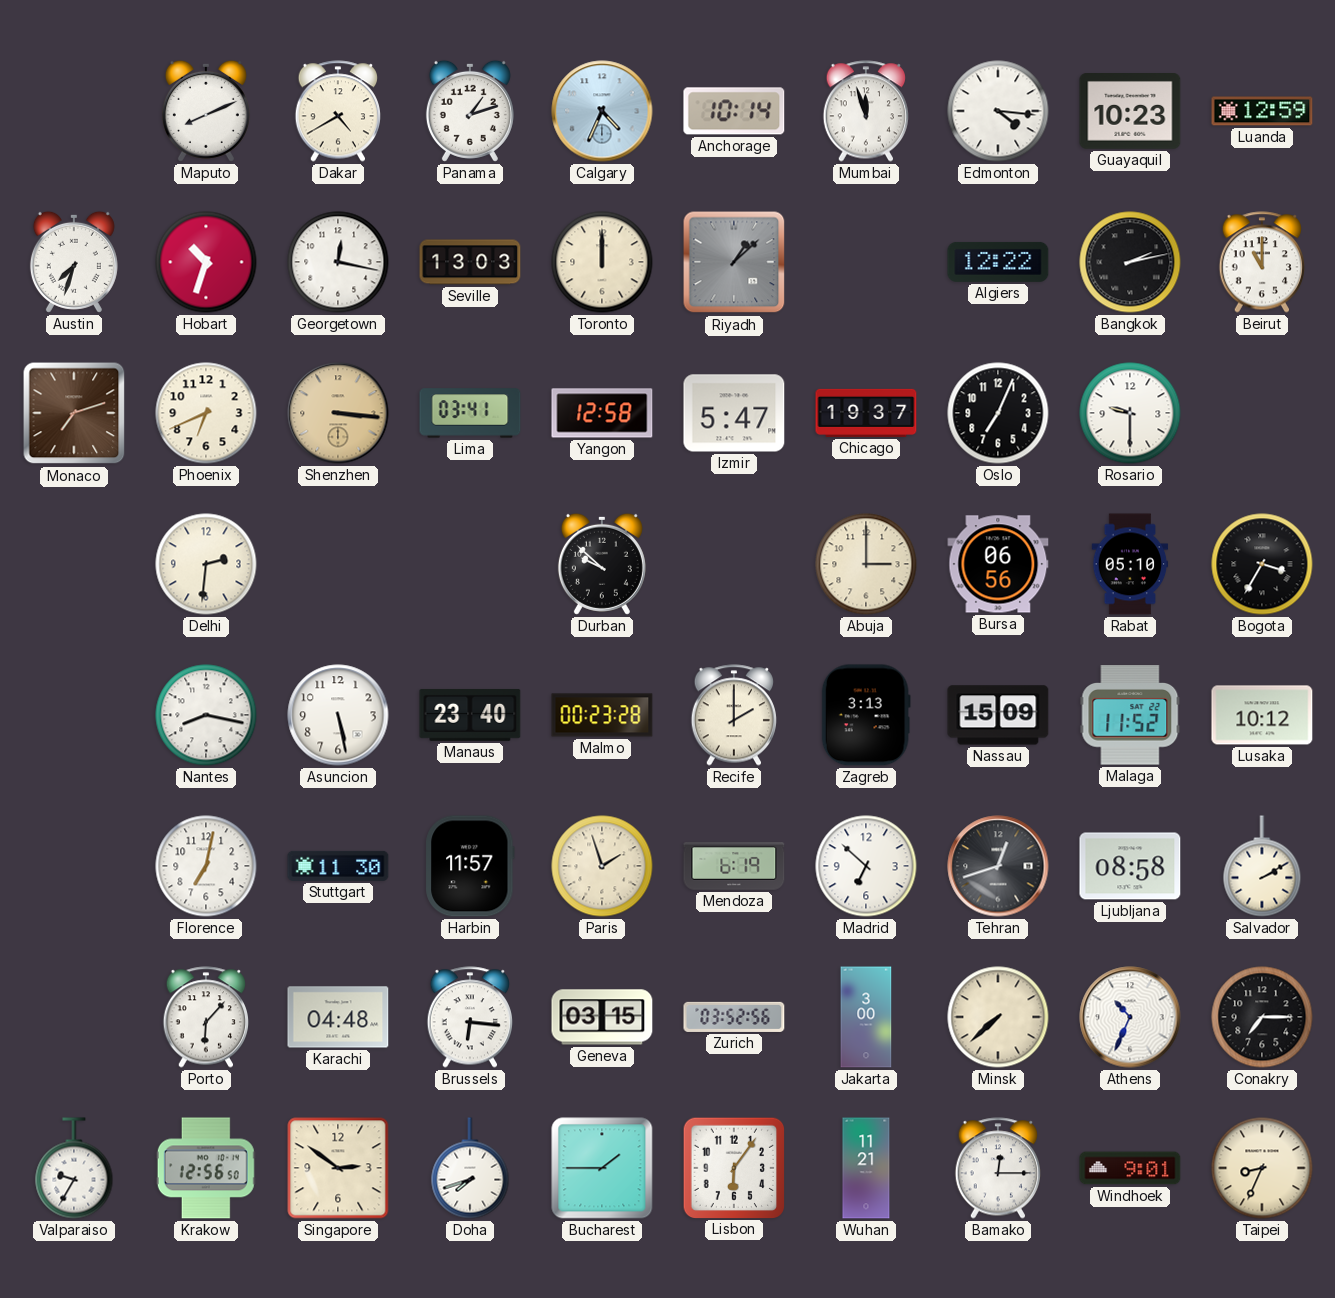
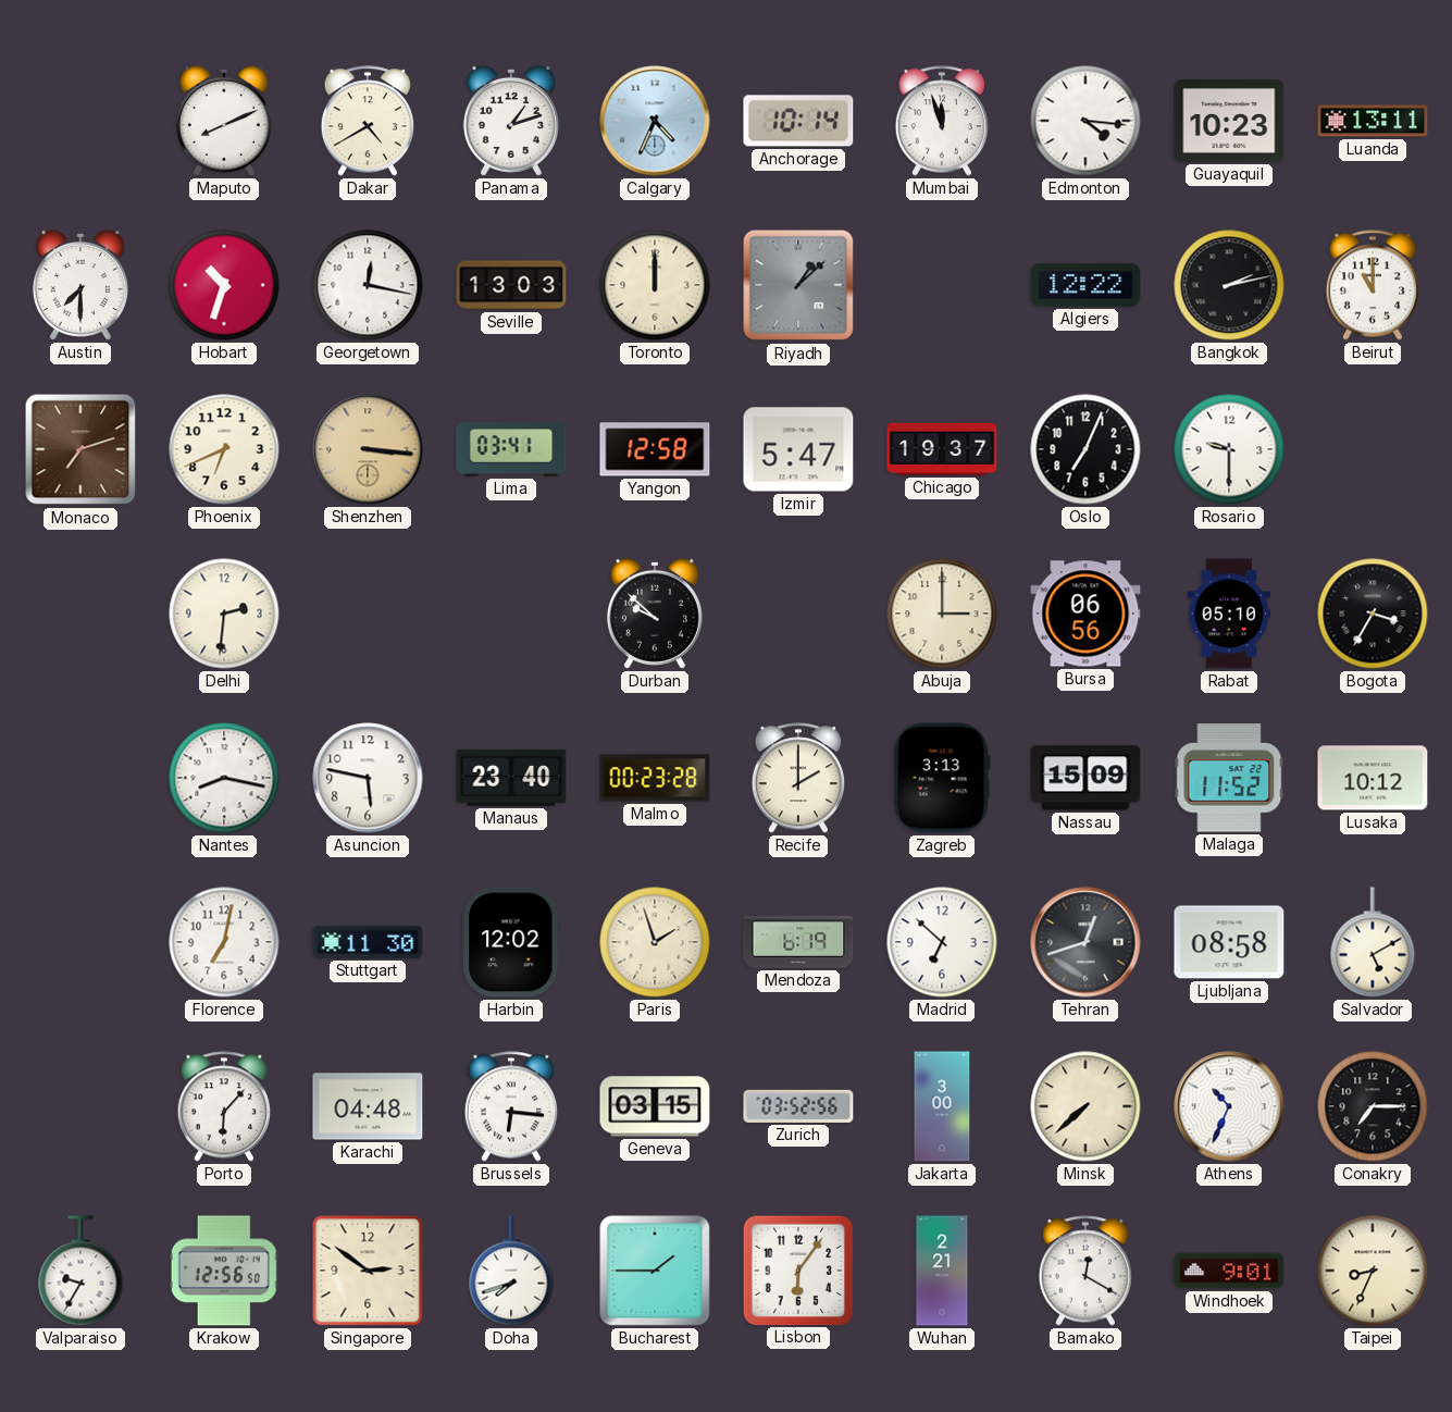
Luanda: 12:59 -> 13:11 (1373, 121)
Austin: 7:33 -> 7:30 (80, 285)
Asuncion: 5:28 -> 5:47 (368, 778)
Harbin: 11:57 -> 12:02 (511, 942)
Salvador: 2:10 -> 5:10 (1373, 942)
Wuhan: 11:21 -> 2:21 (942, 1271)
Bamako: 12:15 -> 12:20 (1085, 1271)
